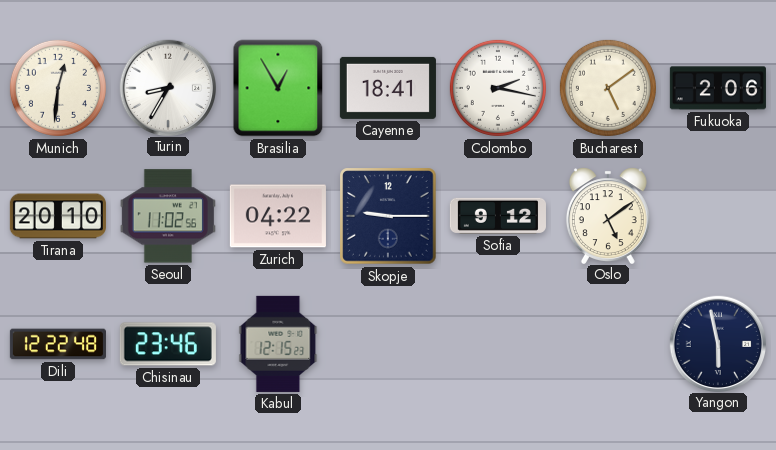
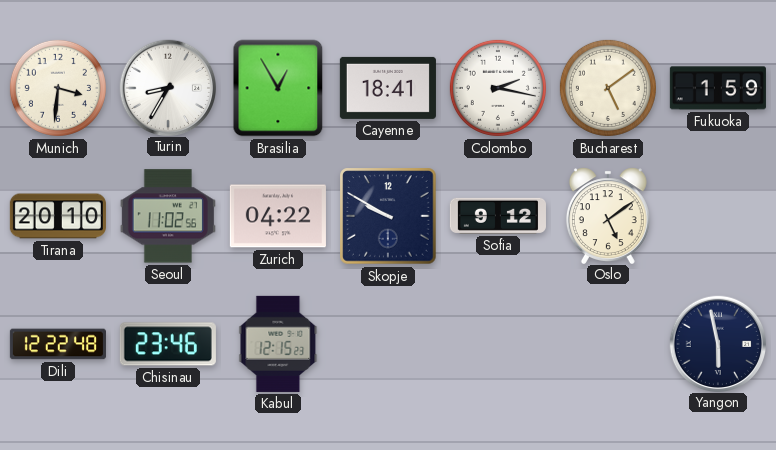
Munich: 12:31 -> 3:31 (58, 88)
Fukuoka: 2:06 -> 1:59 (718, 88)
Skopje: 9:15 -> 9:50 (388, 216)
